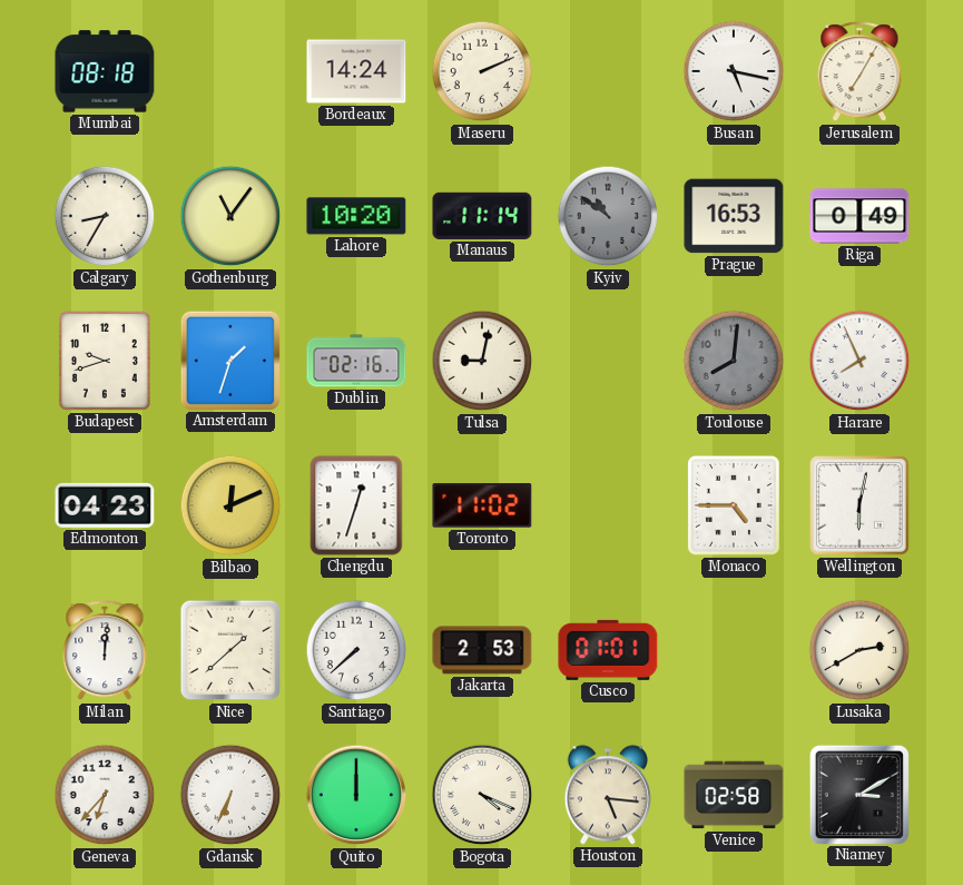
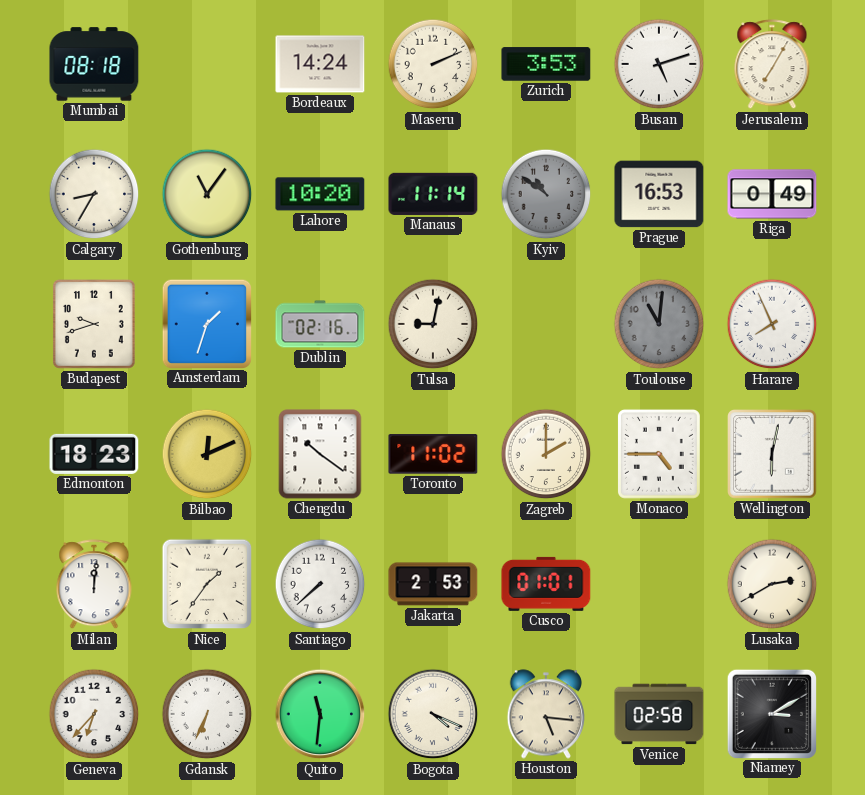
Zurich: none -> 3:53 (546, 64)
Busan: 5:17 -> 5:12 (659, 64)
Toulouse: 8:01 -> 11:01 (659, 324)
Edmonton: 04:23 -> 18:23 (94, 454)
Chengdu: 12:33 -> 10:21 (320, 454)
Zagreb: none -> 2:00 (546, 454)
Nice: 1:38 -> 1:36 (207, 584)
Quito: 12:00 -> 11:31 (320, 714)
